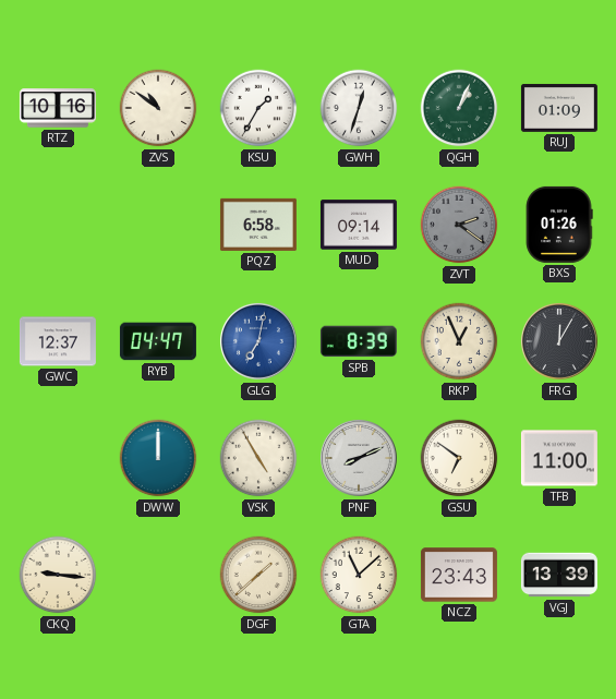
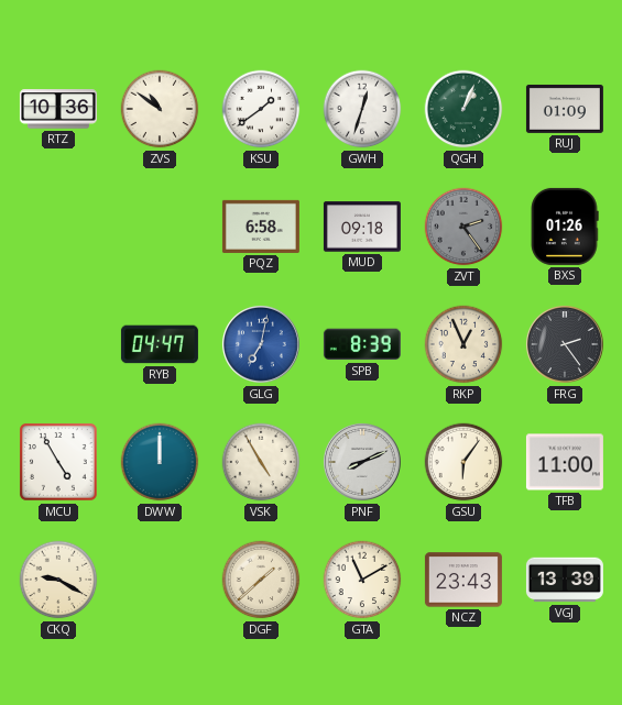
RTZ: 10:16 -> 10:36 (58, 109)
KSU: 1:35 -> 1:39 (261, 109)
MUD: 09:14 -> 09:18 (362, 227)
ZVT: 2:21 -> 2:24 (463, 227)
GWC: 12:37 -> none (58, 341)
FRG: 12:05 -> 2:24 (565, 344)
MCU: none -> 4:55 (59, 463)
GSU: 6:51 -> 6:06 (463, 462)
CKQ: 9:16 -> 9:20 (58, 580)
GTA: 11:08 -> 11:10 (362, 580)
